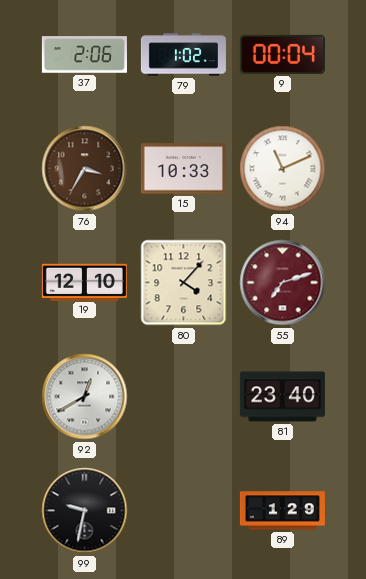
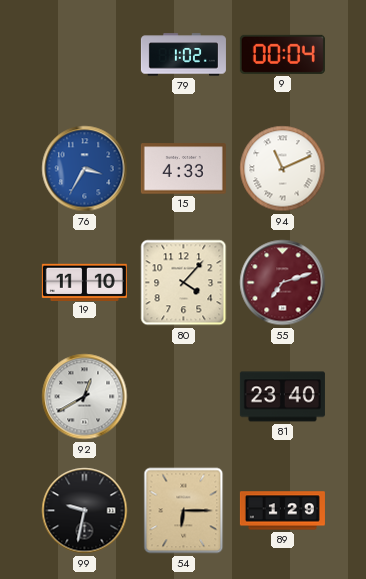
37: 2:06 -> none (84, 55)
76 dial: brown -> blue (85, 169)
15: 10:33 -> 4:33 (183, 169)
19: 12:10 -> 11:10 (84, 282)
54: none -> 6:15 (184, 511)
